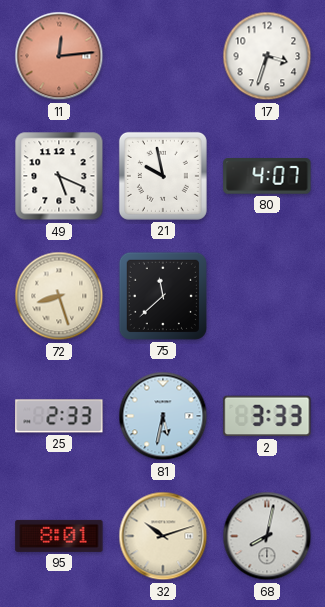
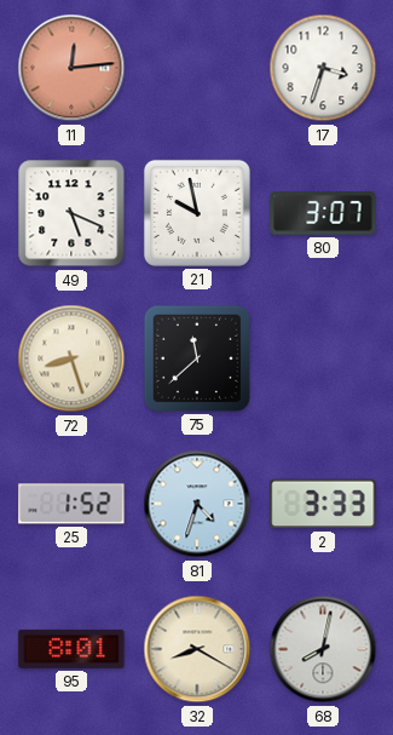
80: 4:07 -> 3:07 (323, 213)
25: 2:33 -> 1:52 (71, 504)
81: 5:32 -> 4:33 (197, 504)
32: 10:12 -> 8:20 (197, 649)
